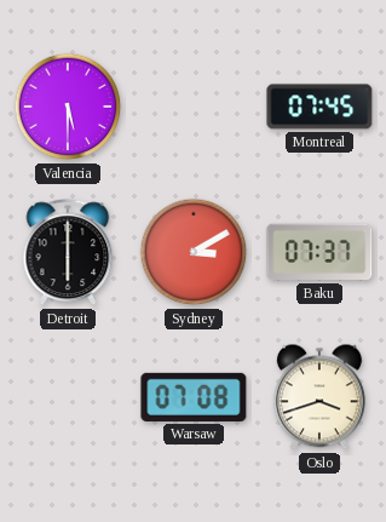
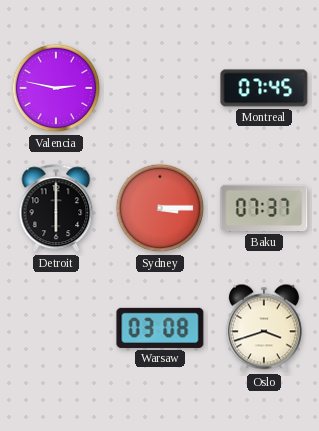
Valencia: 5:30 -> 2:47 (56, 88)
Sydney: 3:10 -> 3:15 (160, 208)
Warsaw: 07:08 -> 03:08 (160, 328)
